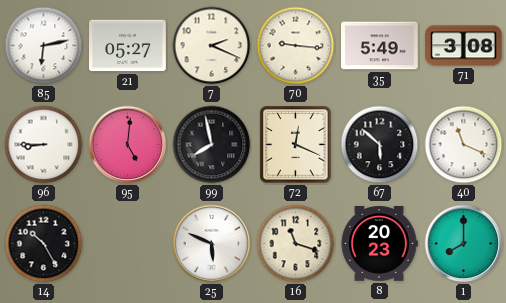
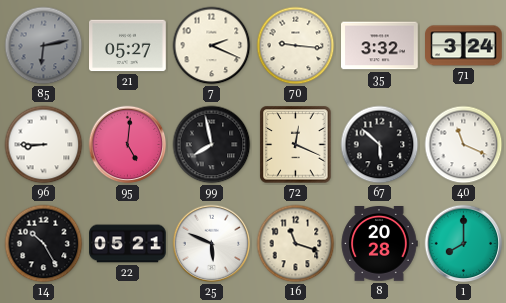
85 dial: white -> grey (44, 46)
35: 5:49 -> 3:32 (380, 46)
71: 3:08 -> 3:24 (464, 46)
22: none -> 05:21 (128, 244)
8: 20:23 -> 20:28 (379, 244)
